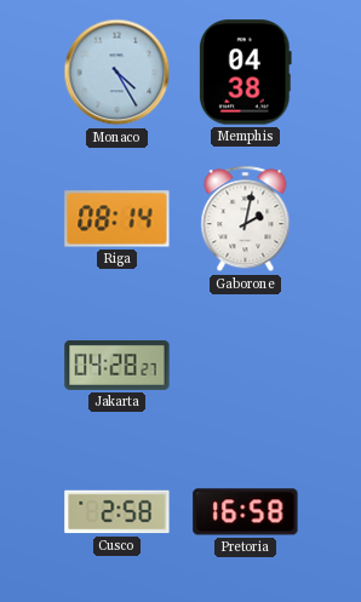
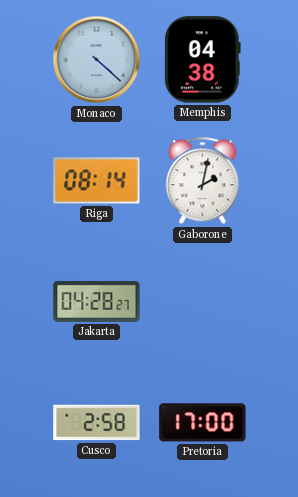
Monaco: 4:25 -> 4:22 (97, 60)
Pretoria: 16:58 -> 17:00 (203, 423)
